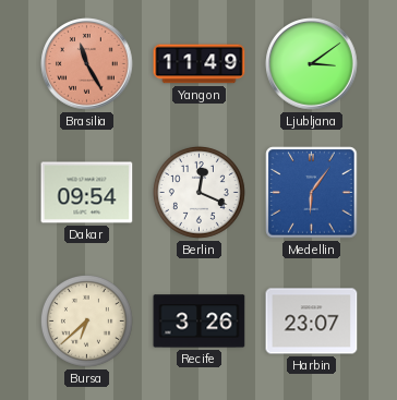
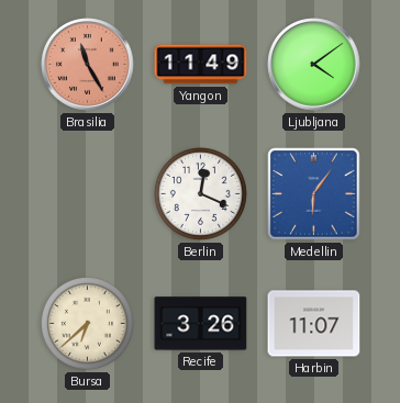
Ljubljana: 3:09 -> 4:09 (314, 65)
Dakar: 09:54 -> none (87, 193)
Harbin: 23:07 -> 11:07 (314, 324)
